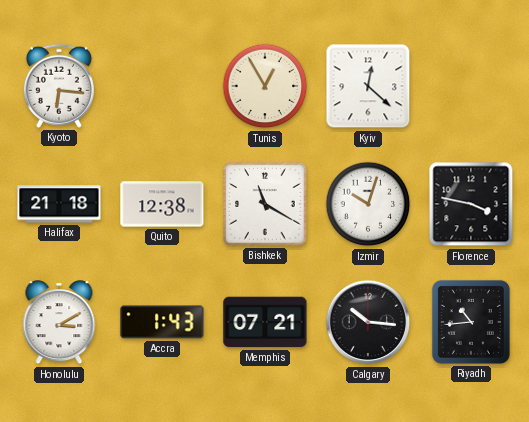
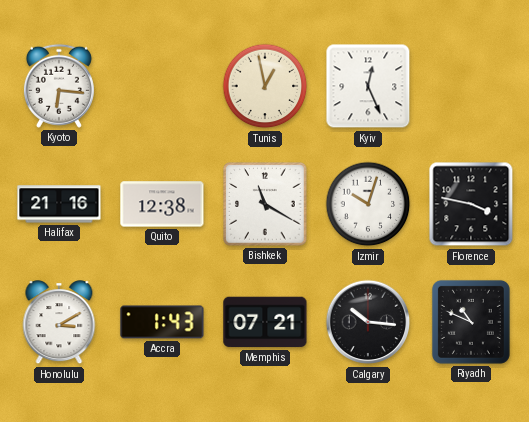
Tunis: 12:55 -> 12:58 (265, 86)
Kyiv: 12:22 -> 12:26 (368, 86)
Halifax: 21:18 -> 21:16 (59, 204)
Riyadh: 10:44 -> 10:49 (471, 322)
